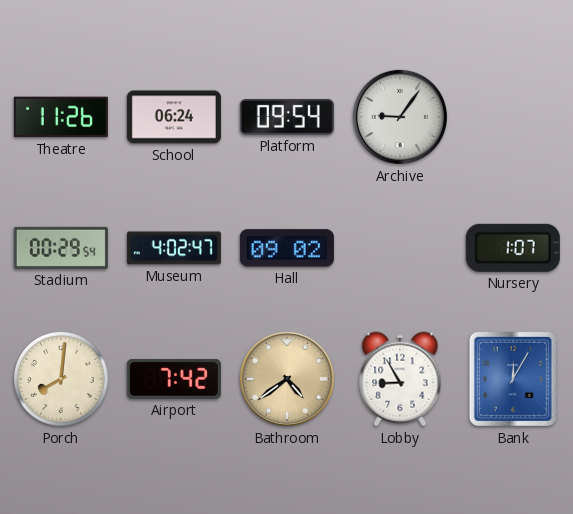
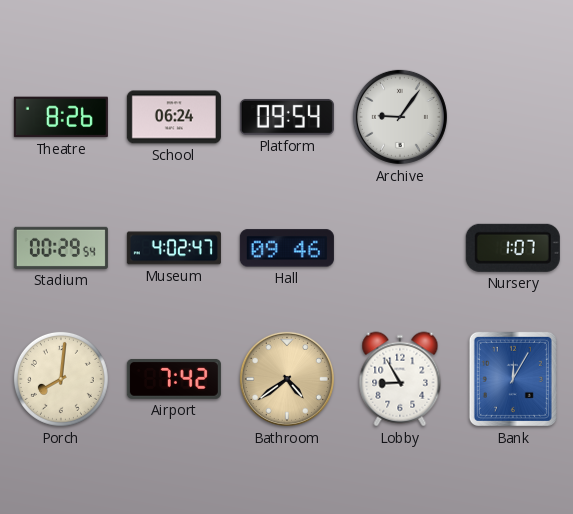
Theatre: 11:26 -> 8:26 (61, 117)
Hall: 09:02 -> 09:46 (287, 248)
